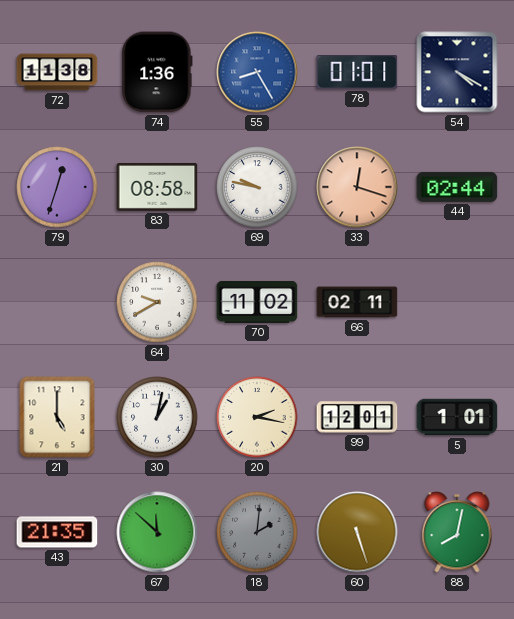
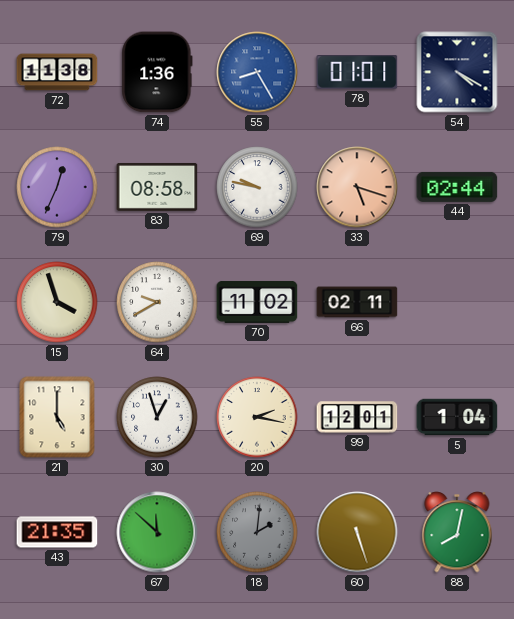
79: 12:33 -> 12:34 (57, 187)
33: 12:18 -> 5:18 (357, 187)
15: none -> 3:57 (57, 302)
30: 1:02 -> 12:57 (157, 417)
5: 1:01 -> 1:04 (457, 417)
